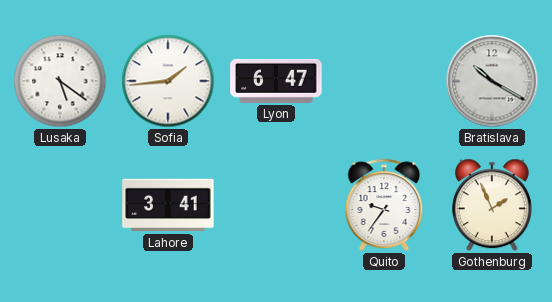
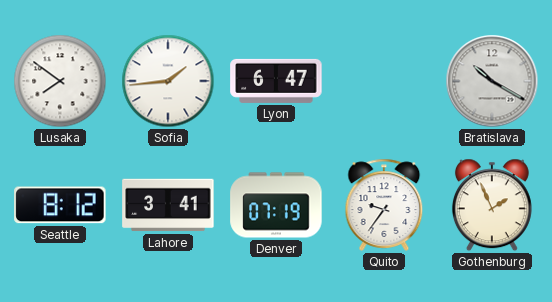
Lusaka: 5:21 -> 7:51 (60, 81)
Seattle: none -> 8:12 (60, 205)
Denver: none -> 07:19 (276, 205)
